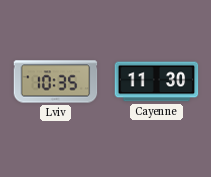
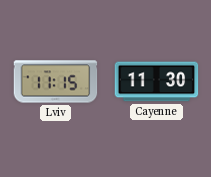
Lviv: 10:35 -> 11:15 (56, 82)
